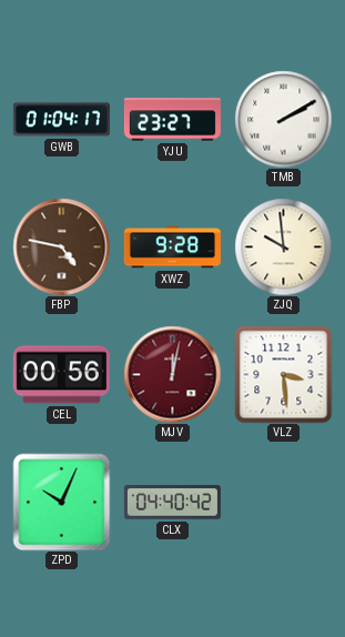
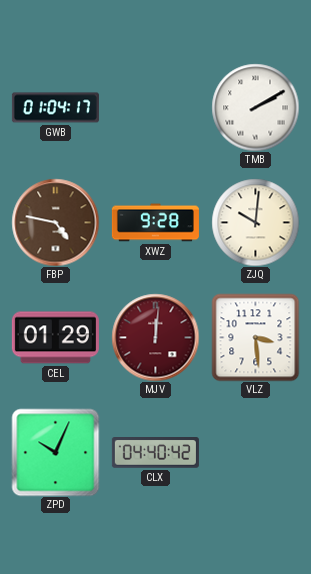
YJU: 23:27 -> none (172, 120)
ZJQ: 9:59 -> 10:01 (255, 222)
CEL: 00:56 -> 01:29 (55, 338)
MJV: 12:02 -> 12:01 (155, 337)
